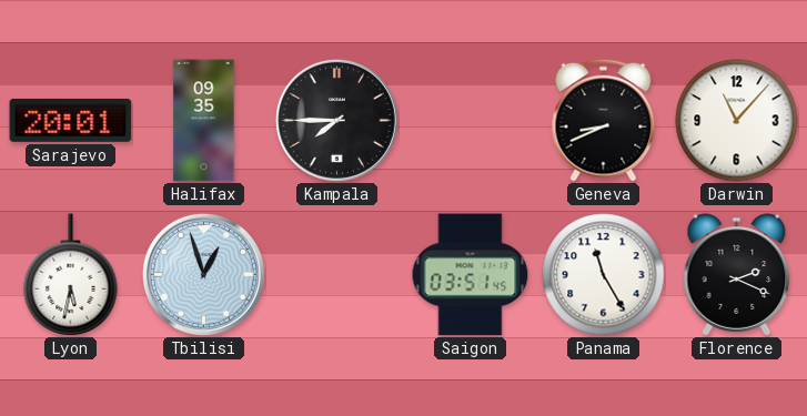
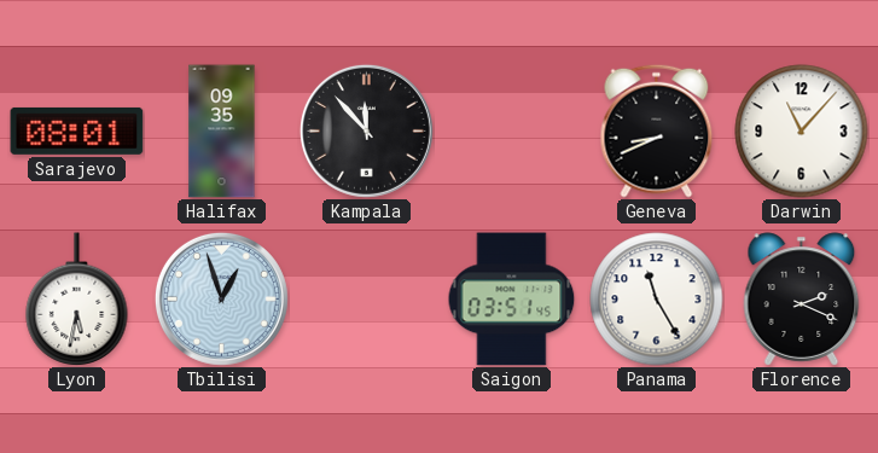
Sarajevo: 20:01 -> 08:01 (77, 130)
Kampala: 7:45 -> 11:53 (366, 130)
